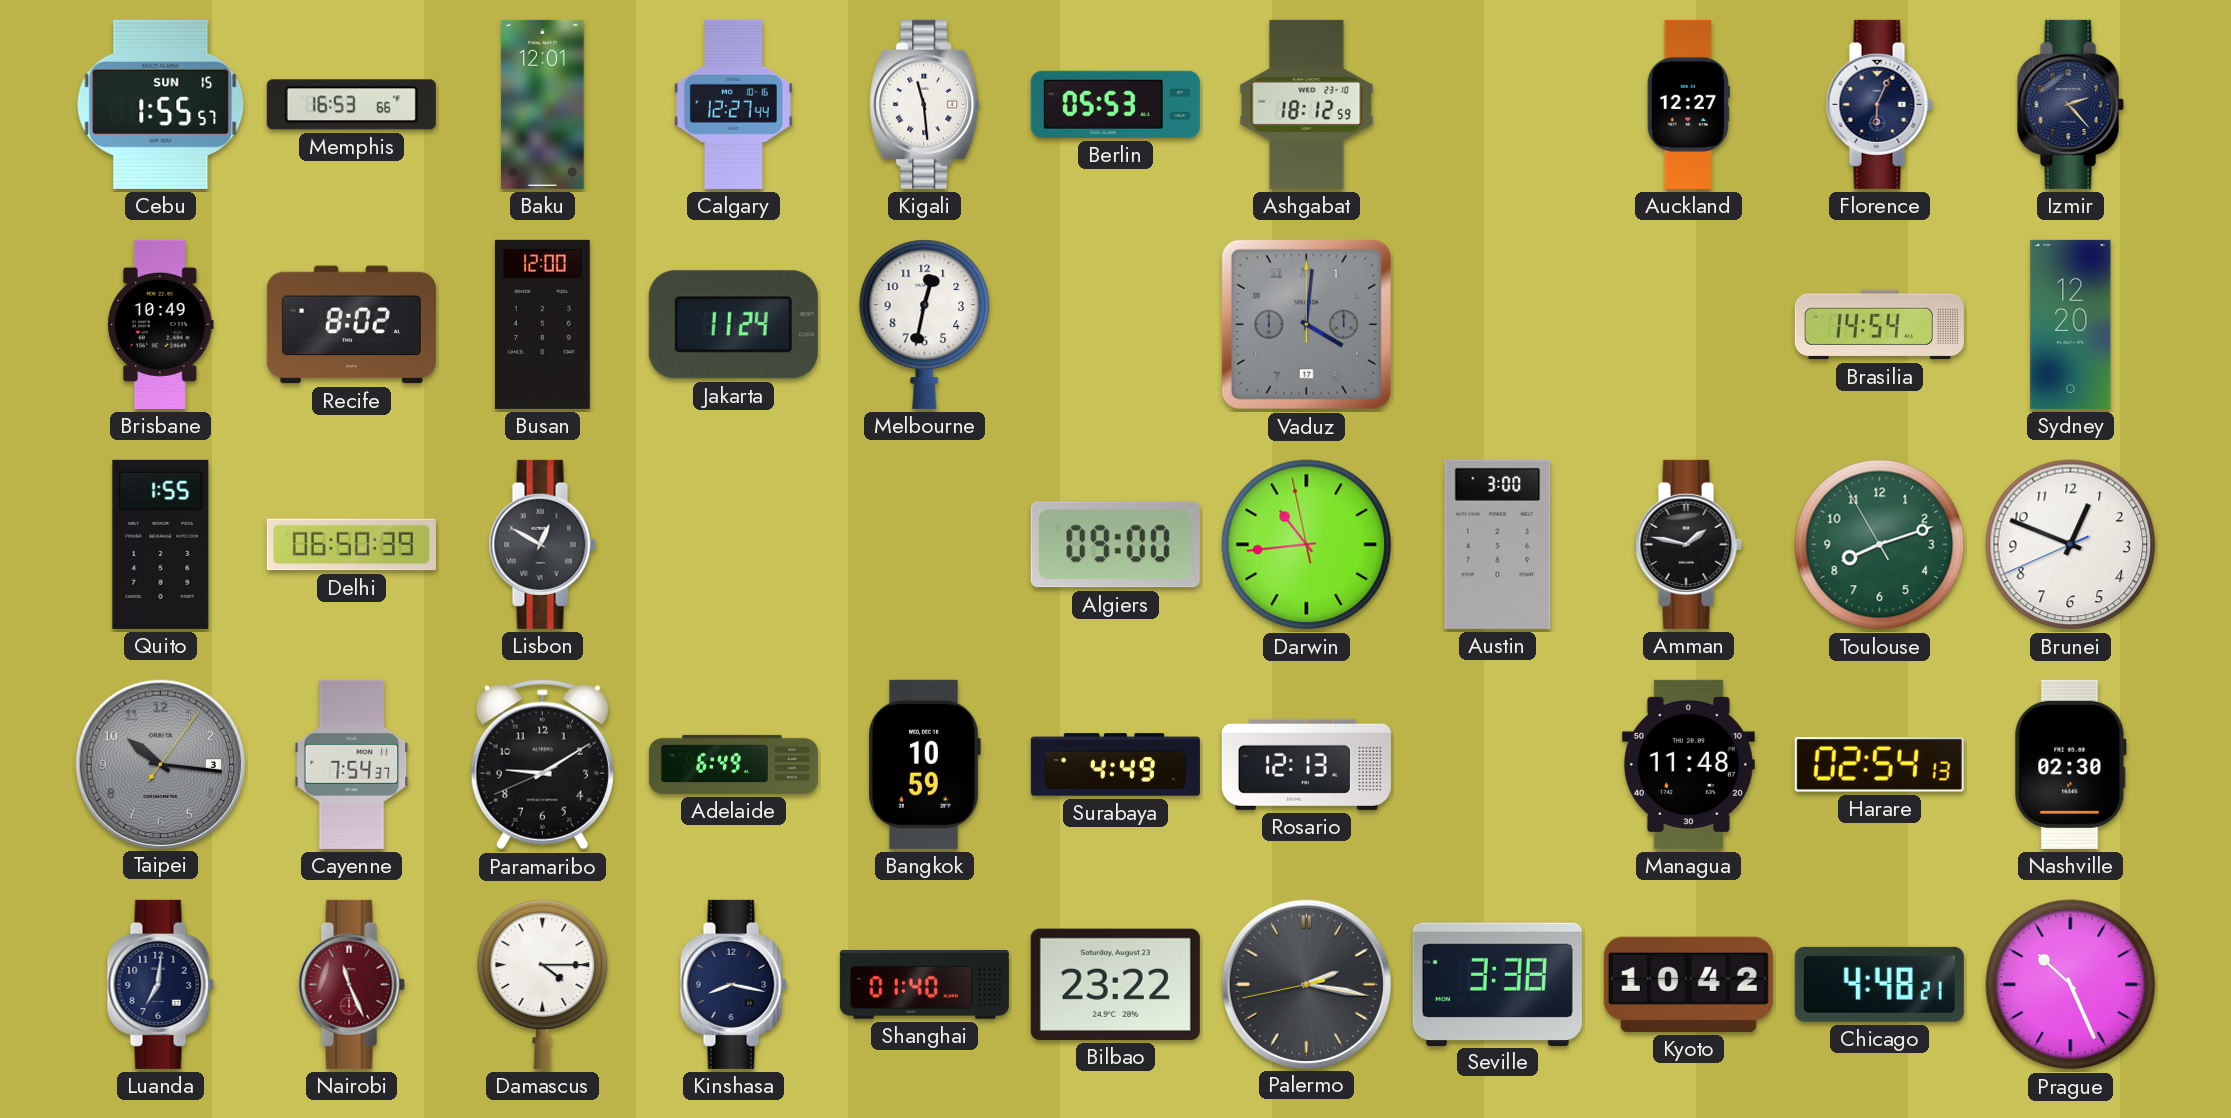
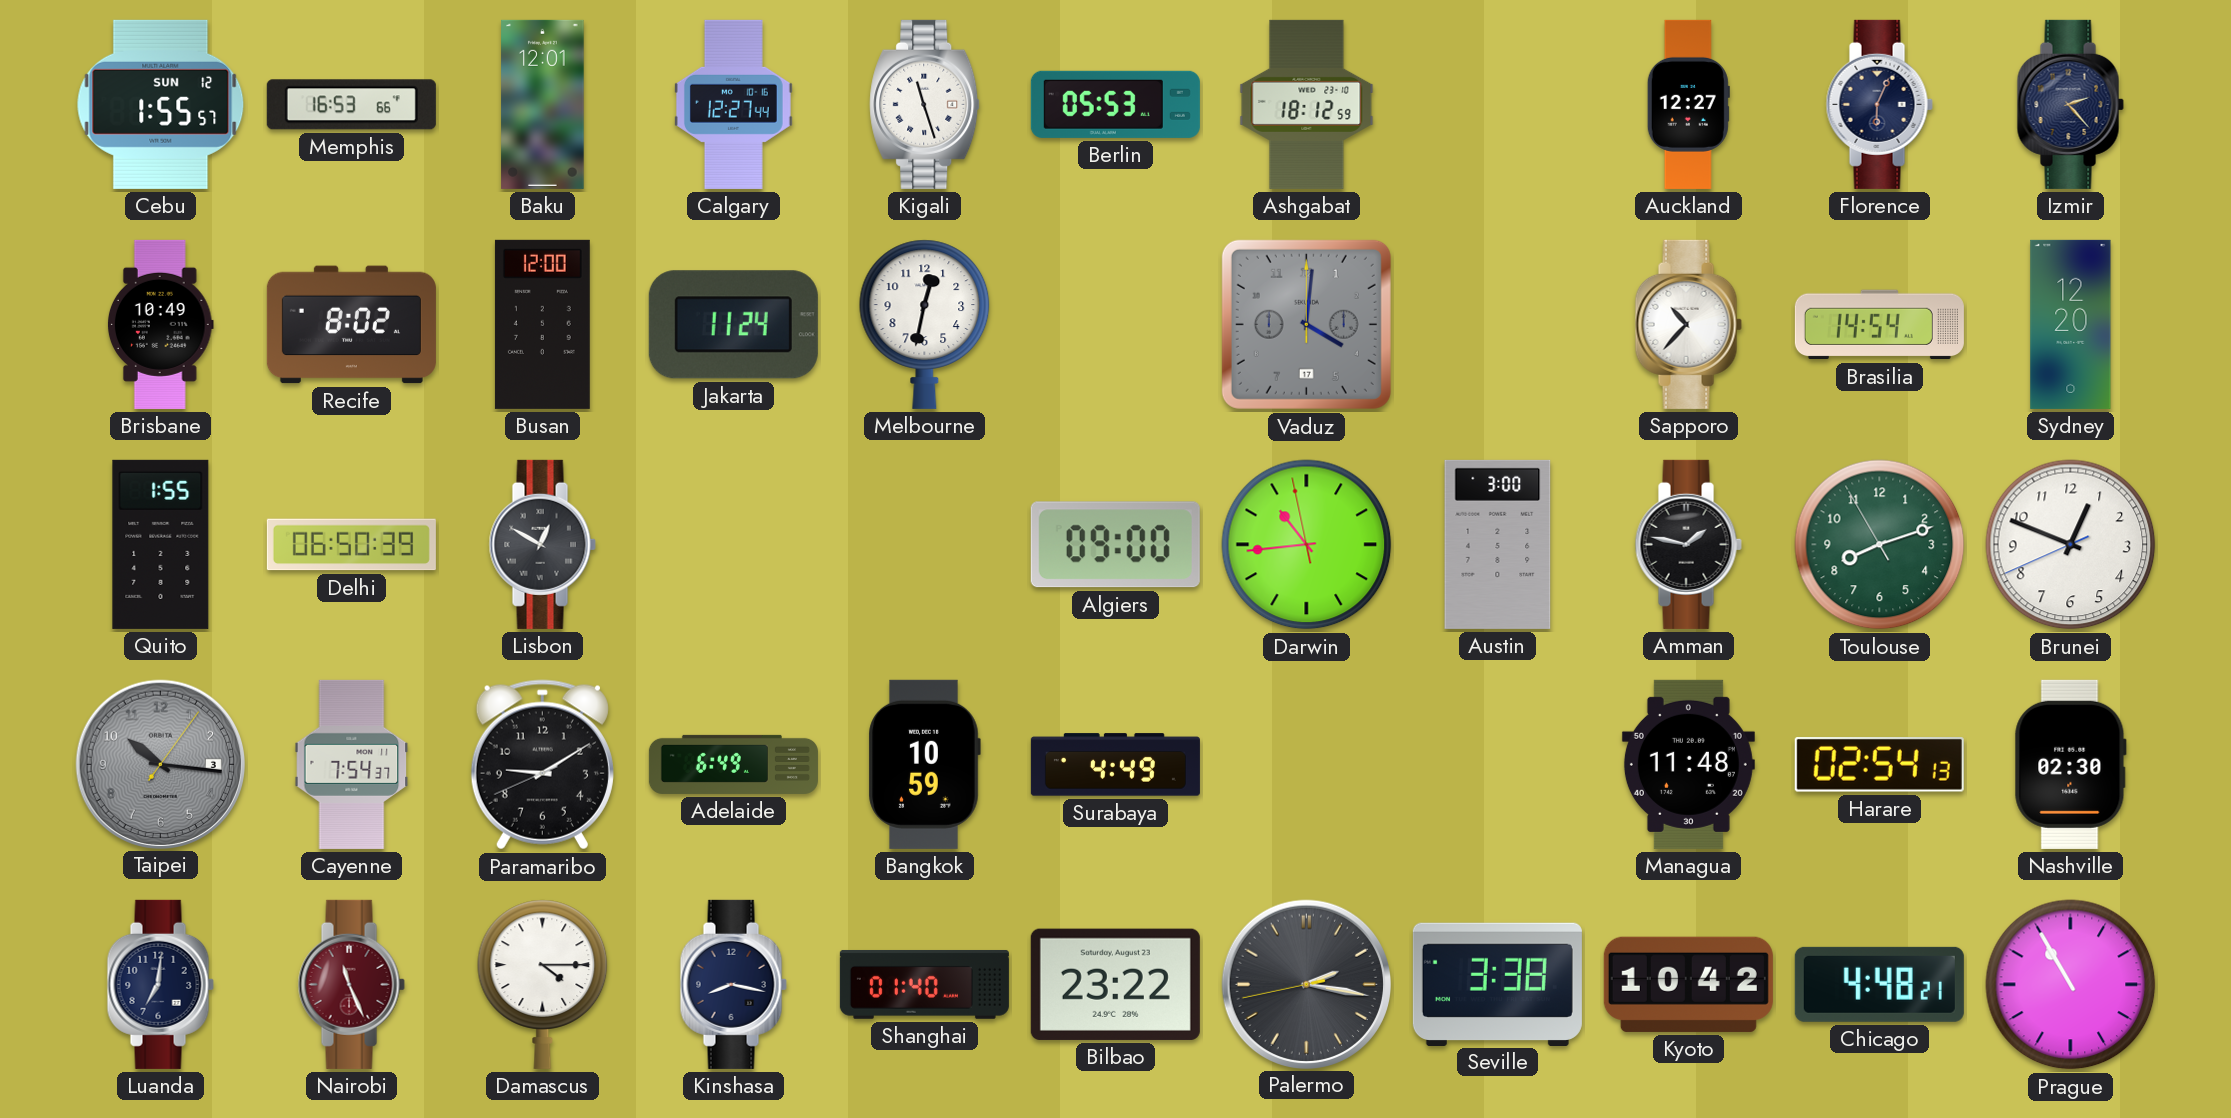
Cebu date: SUN 15 -> SUN 12 (161, 104)
Kigali: 11:29 -> 11:27 (925, 104)
Sapporo: none -> 10:37 (1688, 324)
Rosario: 12:13 -> none (1306, 764)
Prague: 10:26 -> 10:55 (2071, 985)
